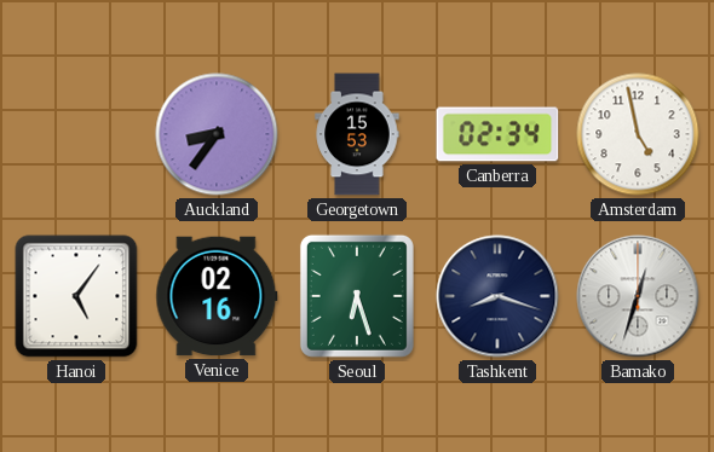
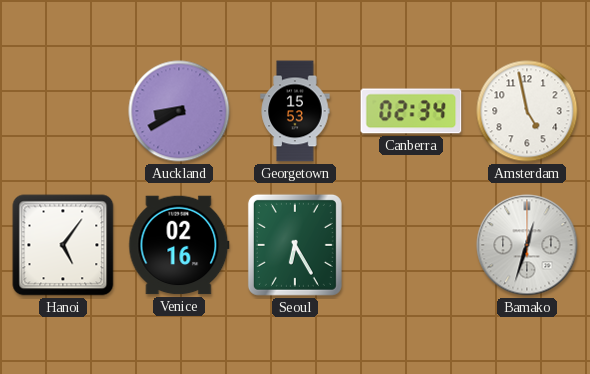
Auckland: 8:36 -> 8:40 (179, 111)
Seoul: 6:27 -> 6:25 (295, 245)
Tashkent: 8:18 -> none (497, 296)
